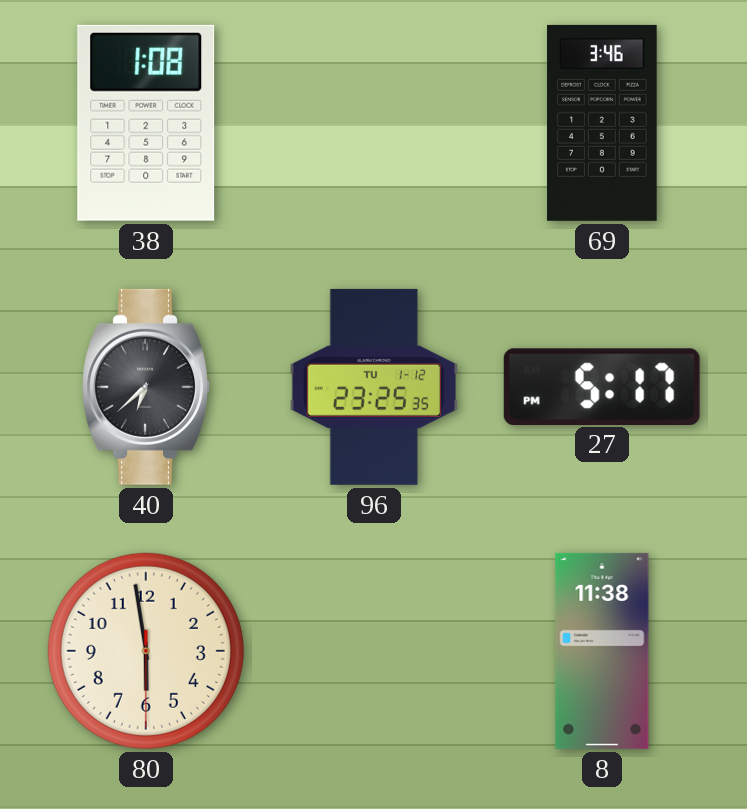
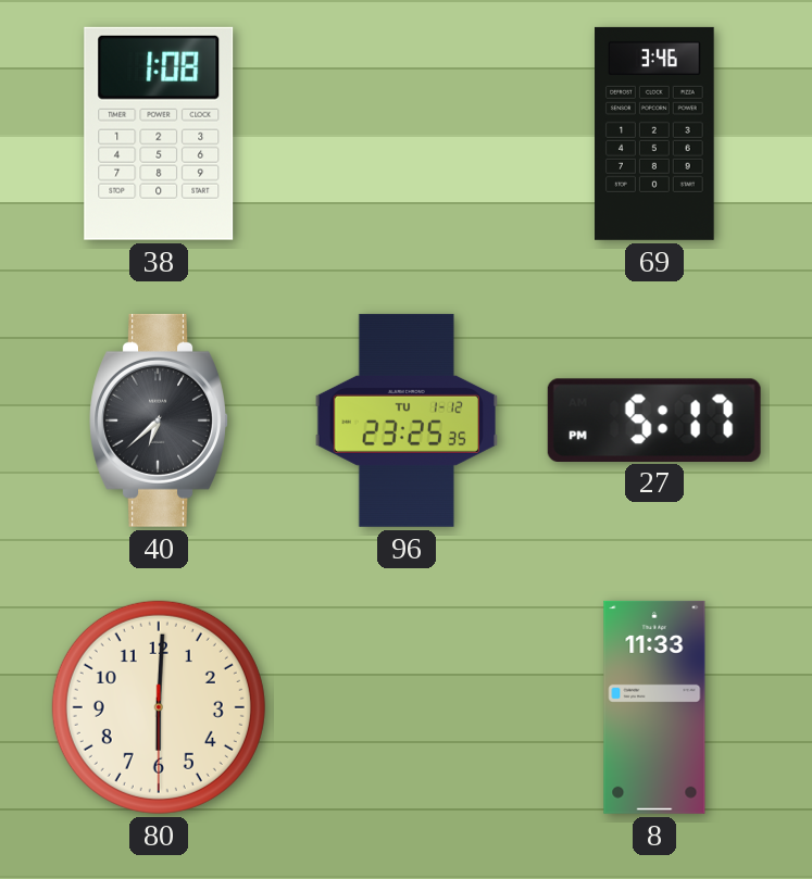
80: 5:58 -> 6:00 (159, 707)
8: 11:38 -> 11:33 (654, 707)
